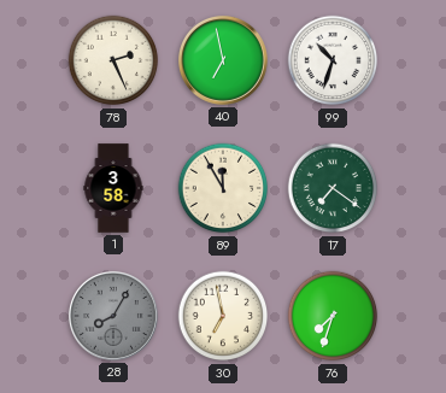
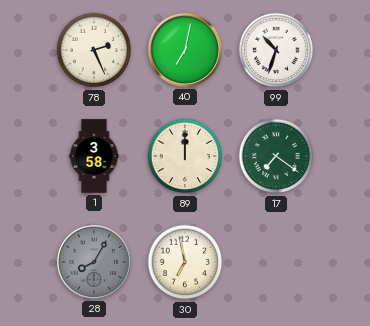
40: 6:58 -> 7:02 (185, 50)
89: 11:55 -> 12:00 (185, 156)
76: 7:33 -> none (333, 316)
